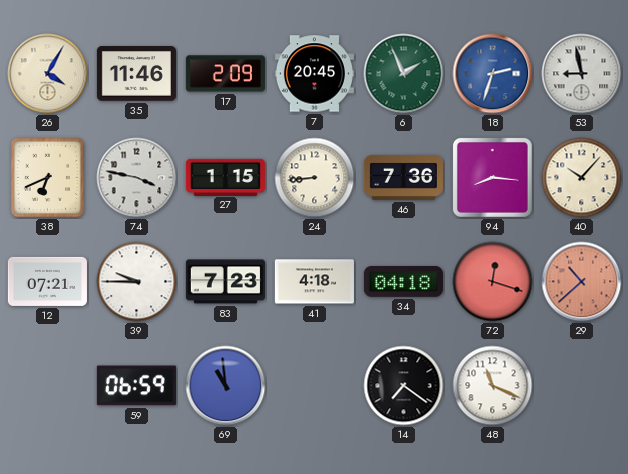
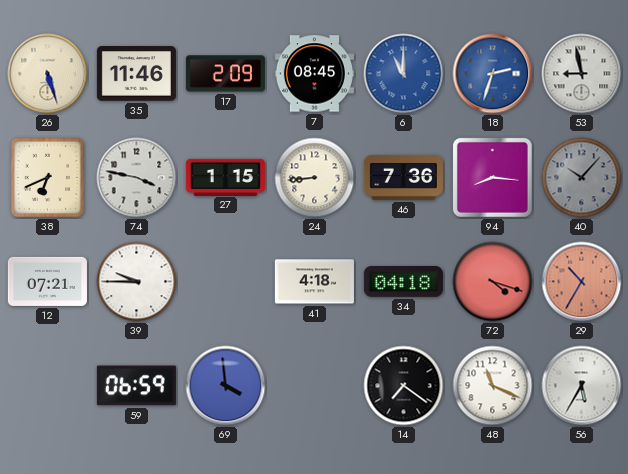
26: 4:05 -> 5:27 (48, 74)
7: 20:45 -> 08:45 (314, 74)
6: 1:56 -> 11:00 (404, 74)
6 dial: green -> blue (404, 74)
40 dial: cream -> grey (582, 178)
83: 7:23 -> none (225, 282)
72: 12:18 -> 4:18 (493, 282)
29: 10:38 -> 10:35 (582, 282)
69: 10:59 -> 3:59 (226, 386)
56: none -> 5:35 (582, 386)
